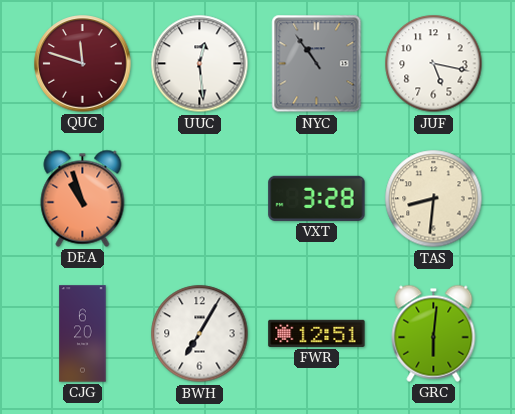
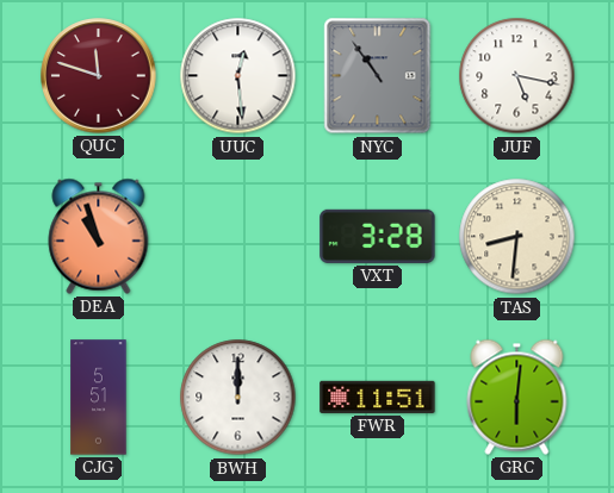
CJG: 6:20 -> 5:51 (99, 398)
BWH: 7:05 -> 12:00 (238, 398)
FWR: 12:51 -> 11:51 (378, 397)
